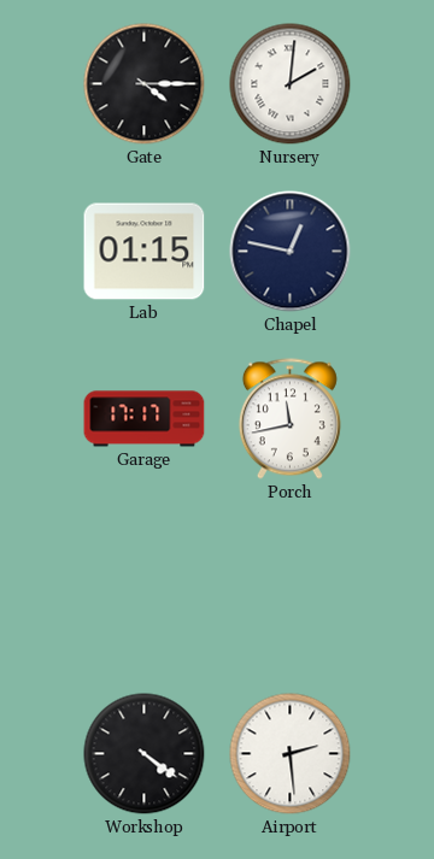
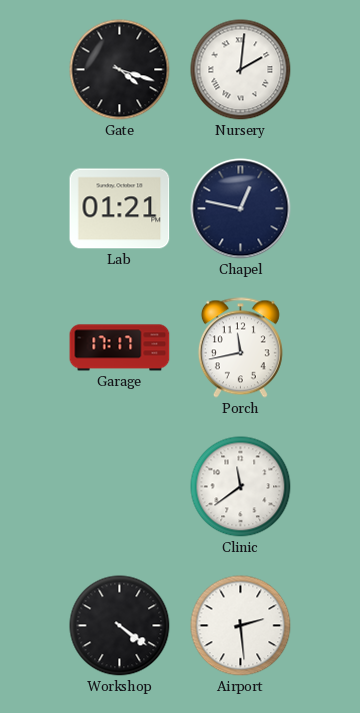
Gate: 4:15 -> 4:18 (120, 70)
Lab: 01:15 -> 01:21 (120, 209)
Clinic: none -> 11:39 (241, 487)
